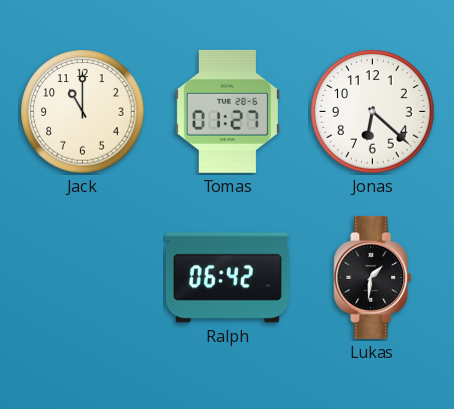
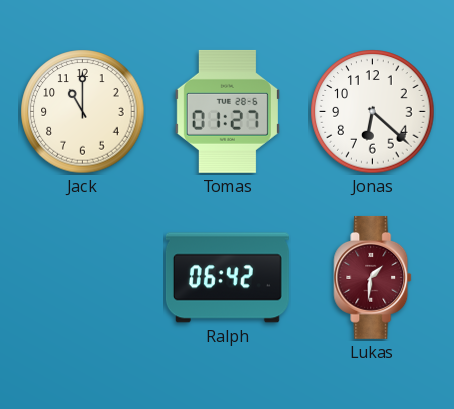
Lukas dial: black -> burgundy (373, 277)
